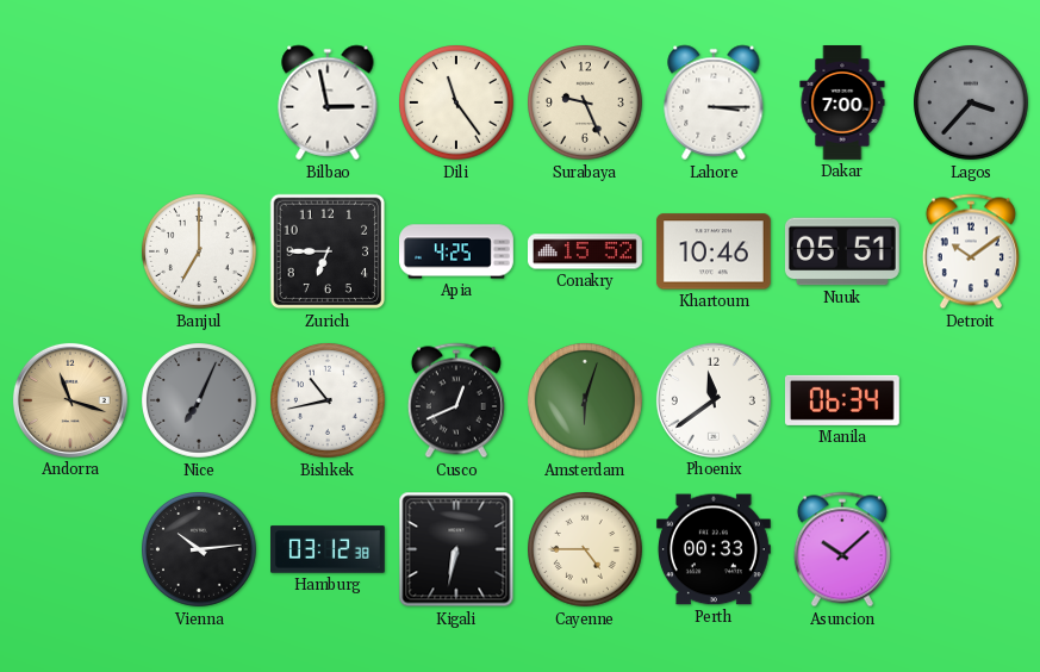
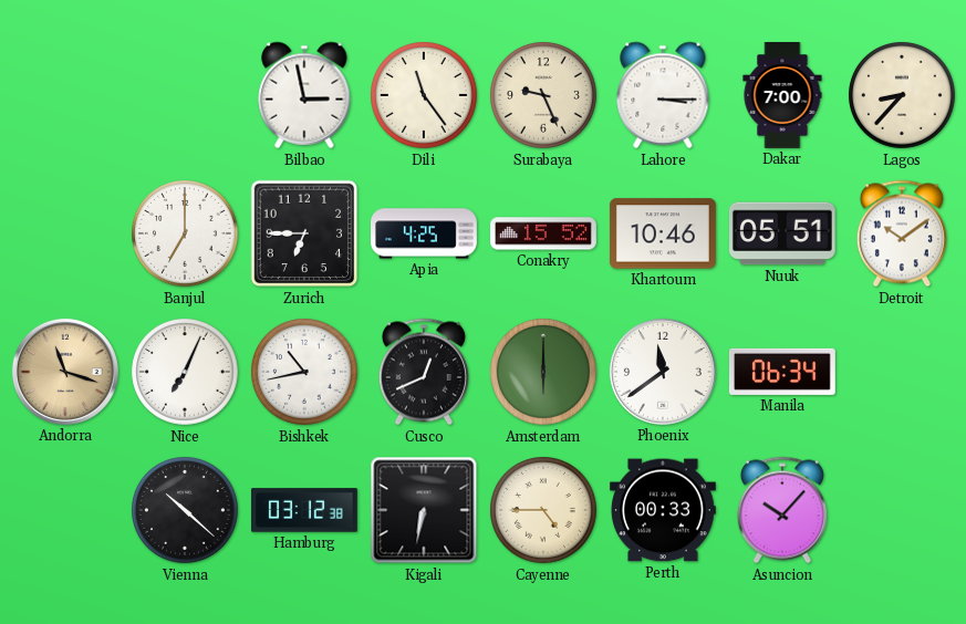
Lagos: 3:37 -> 8:37 (903, 96)
Lagos dial: grey -> cream (903, 96)
Nice dial: grey -> white (186, 373)
Amsterdam: 6:03 -> 6:00 (544, 373)
Vienna: 10:14 -> 10:22 (186, 511)
Asuncion: 10:08 -> 10:07 (782, 510)
